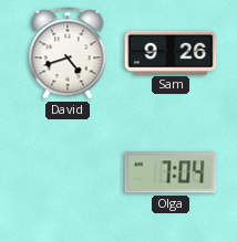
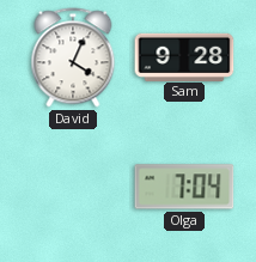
David: 4:42 -> 4:04 (73, 57)
Sam: 9:26 -> 9:28 (184, 56)
